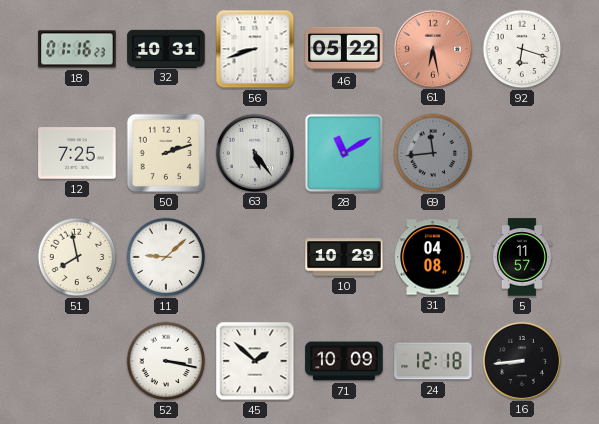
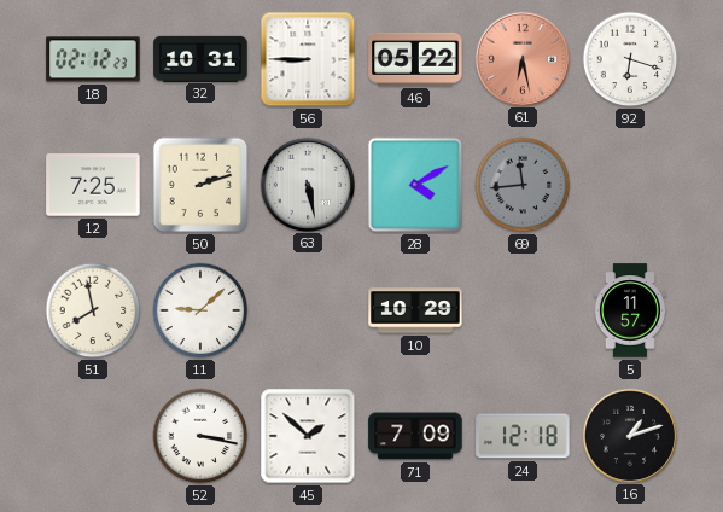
18: 01:16 -> 02:12 (93, 59)
56: 8:42 -> 8:45 (308, 59)
63: 5:24 -> 5:28 (307, 184)
28: 11:10 -> 4:10 (415, 185)
31: 04:08 -> none (433, 257)
71: 10:09 -> 7:09 (415, 436)
16: 8:44 -> 1:12 (629, 435)
